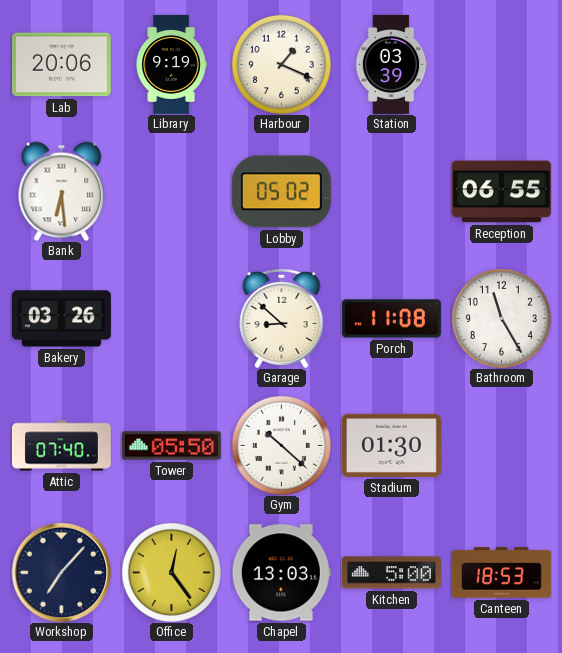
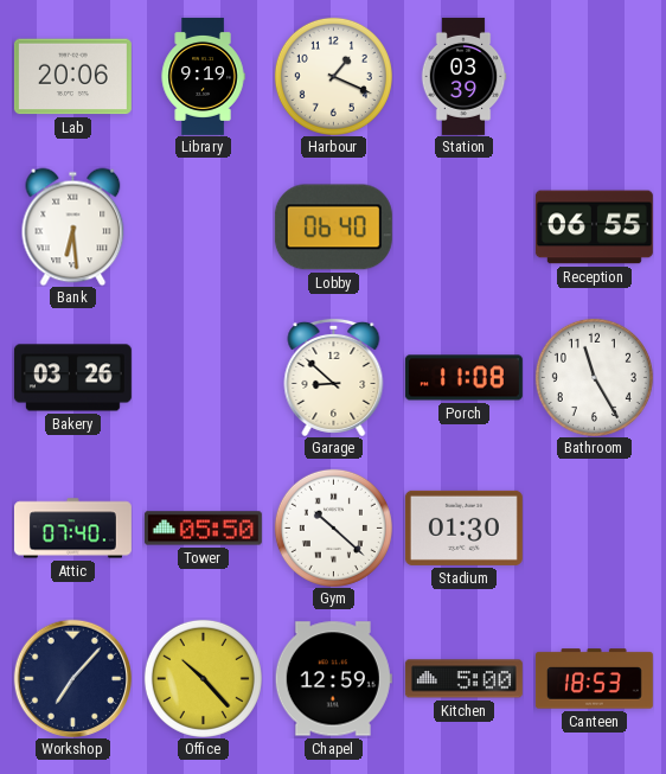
Lobby: 05:02 -> 06:40 (333, 228)
Office: 12:24 -> 10:23 (203, 678)
Chapel: 13:03 -> 12:59 (333, 679)
